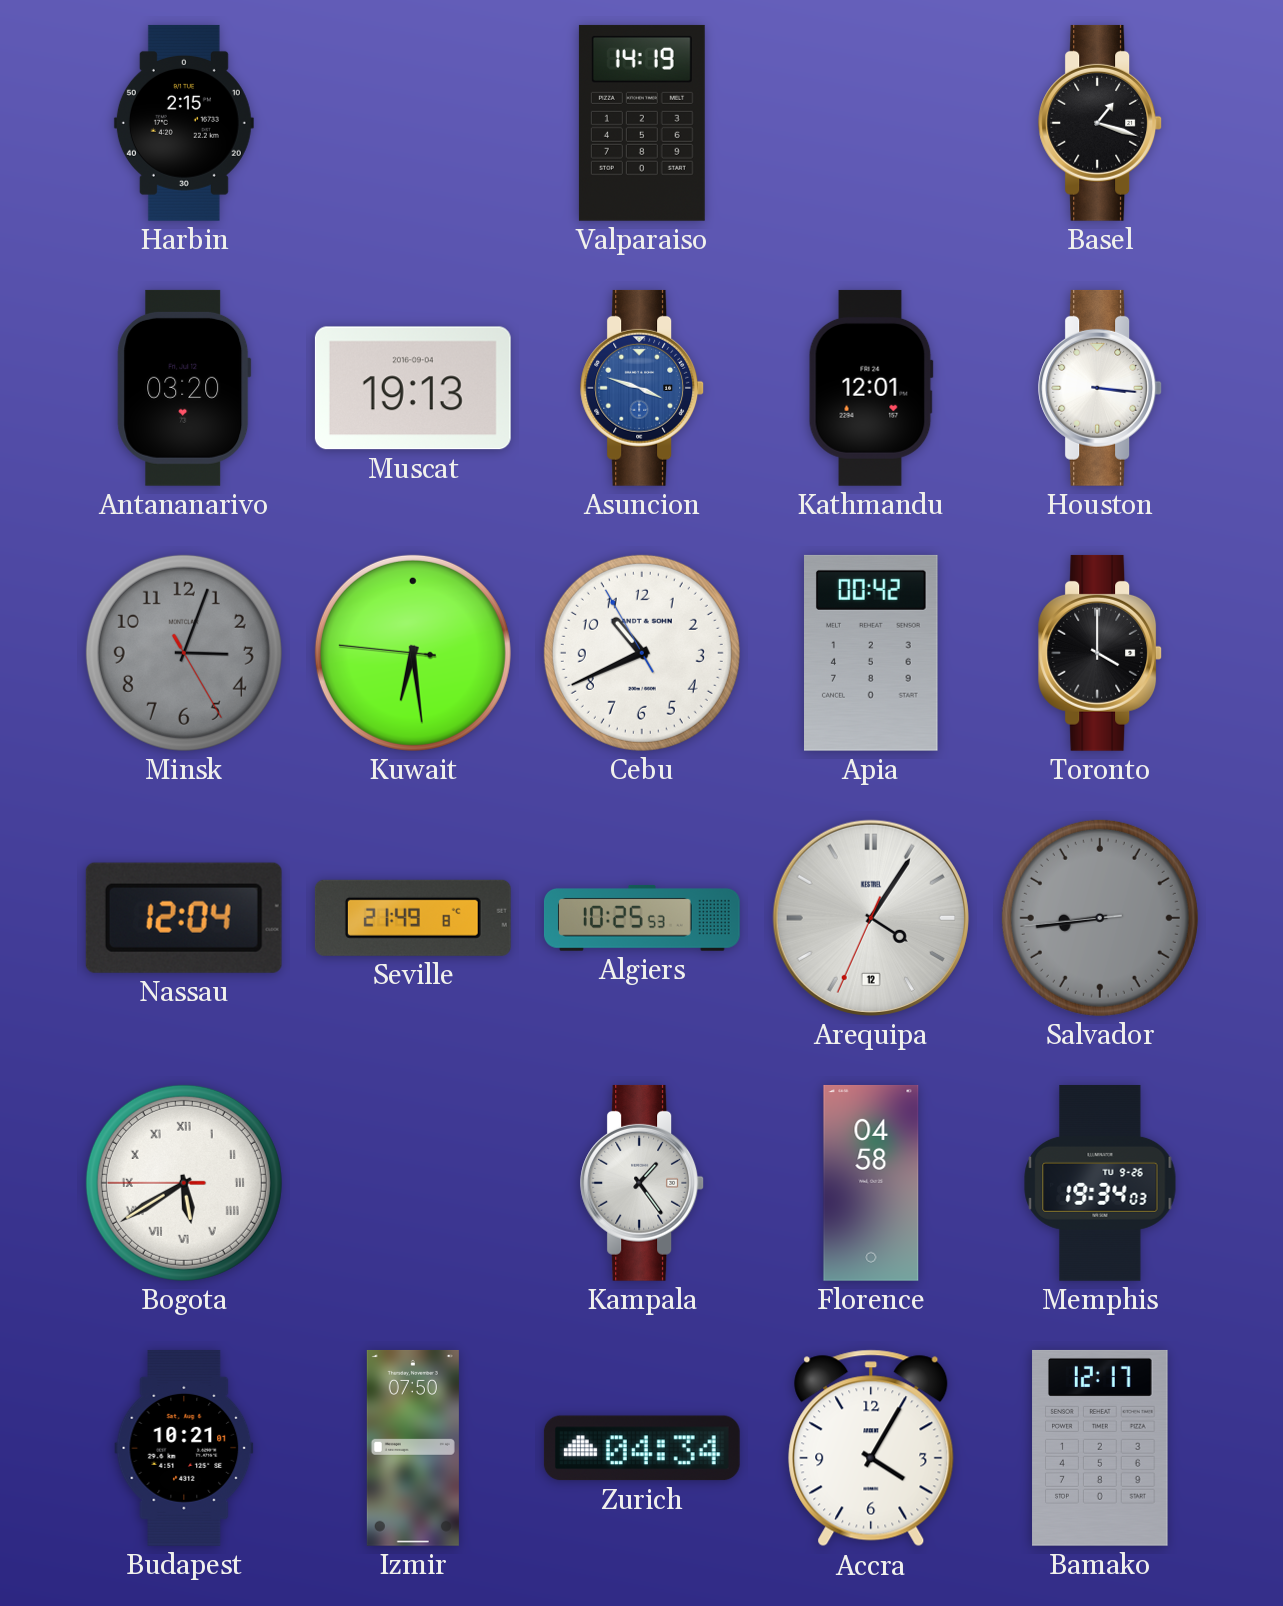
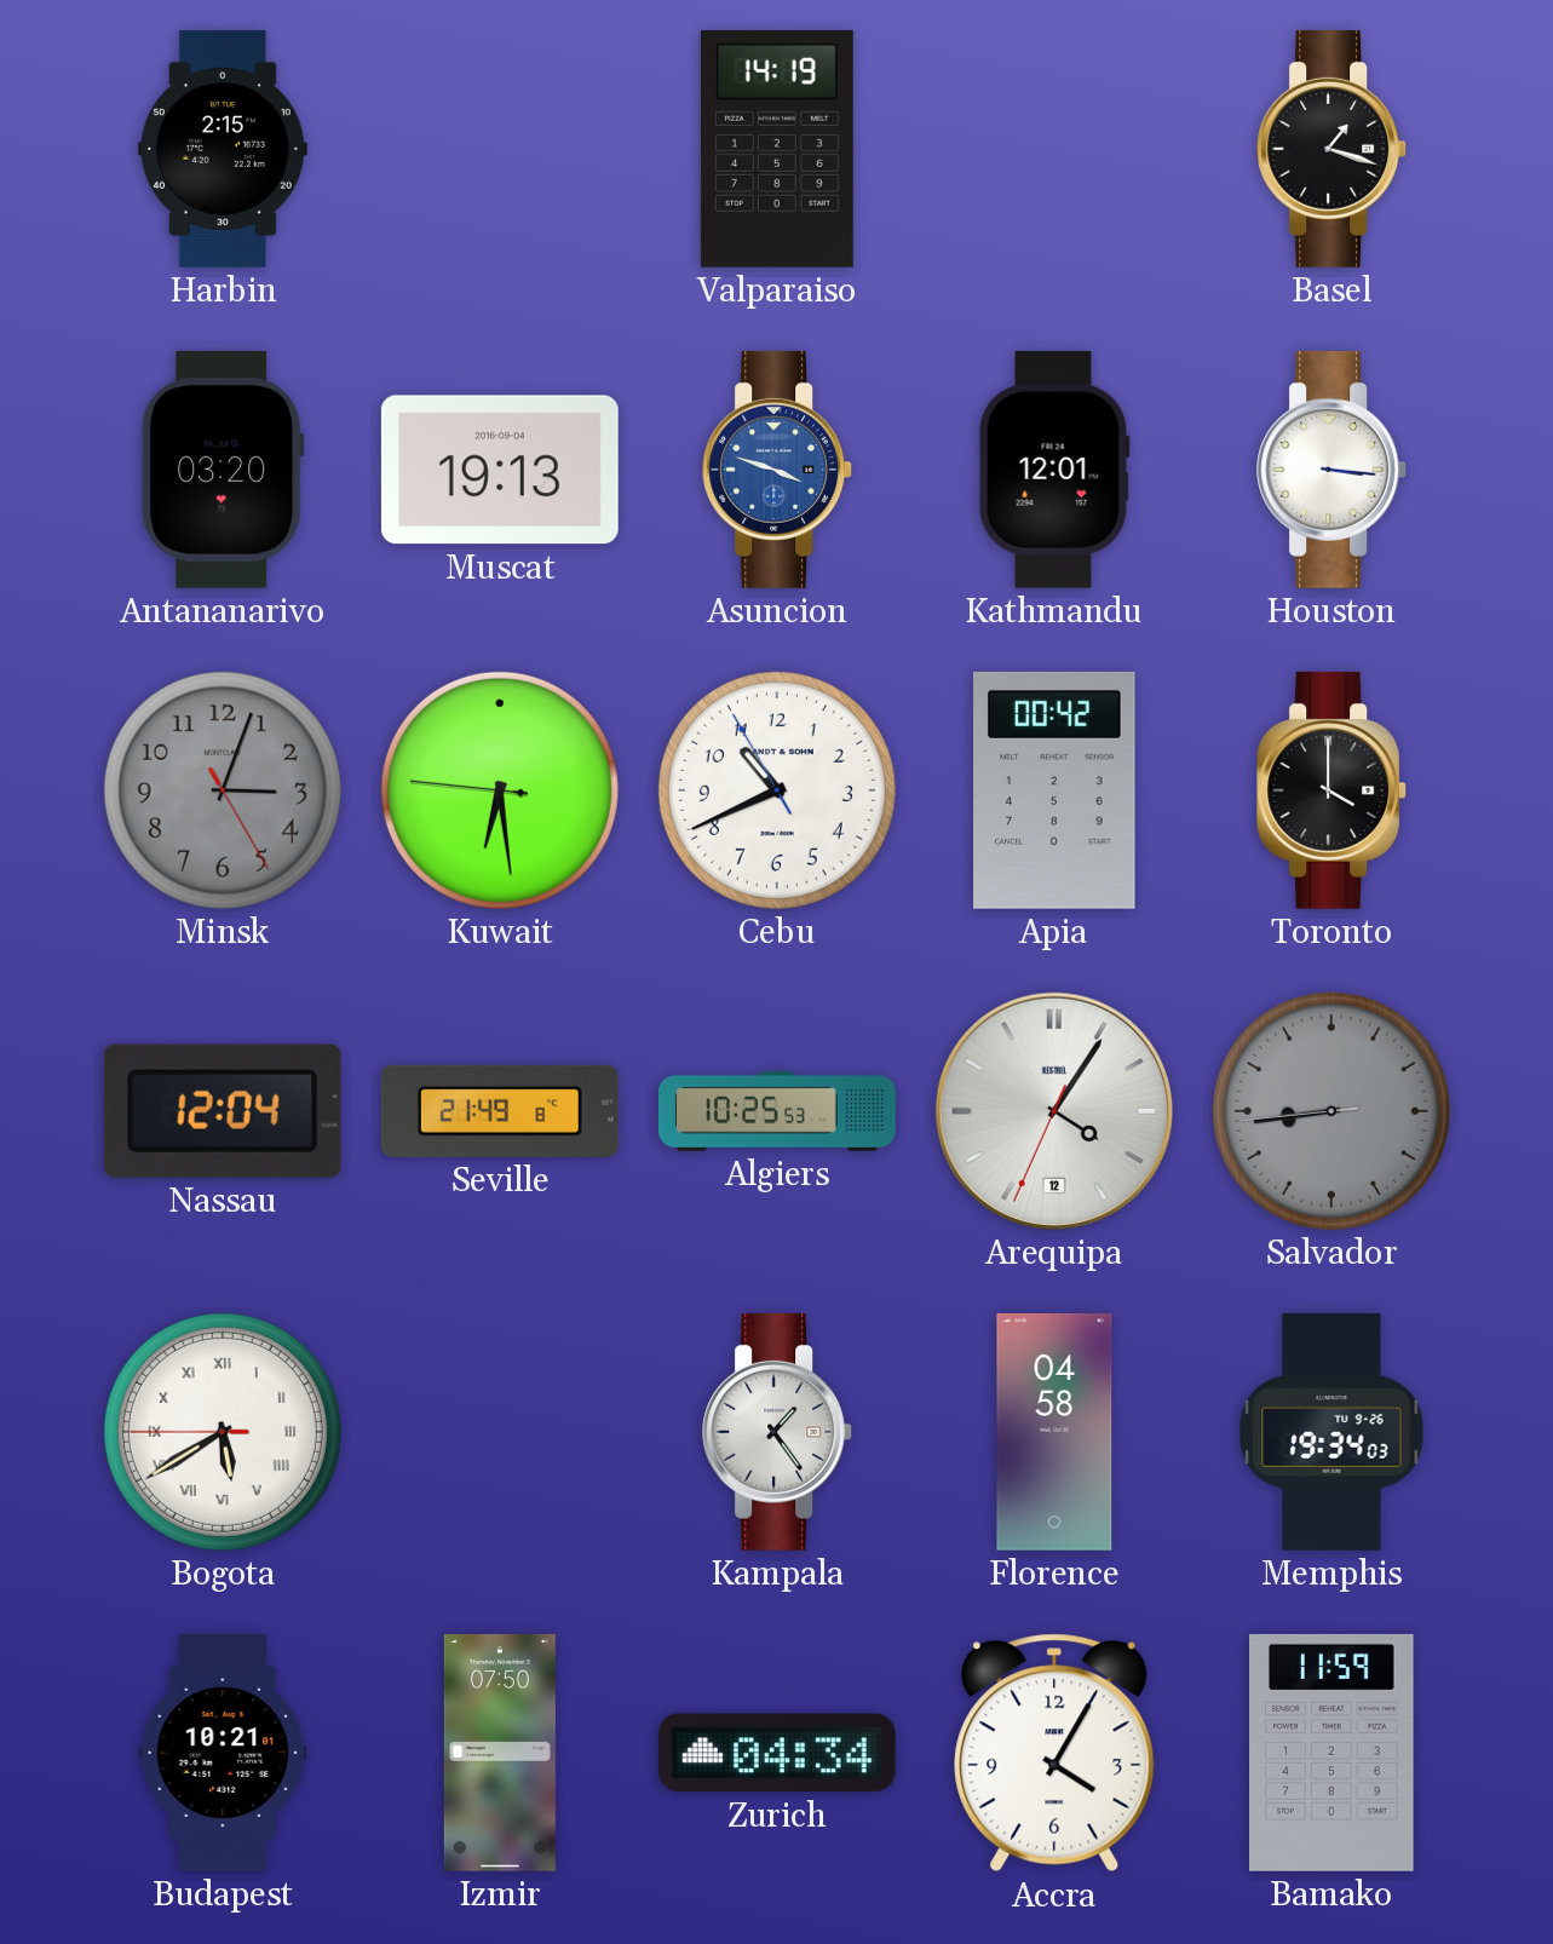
Bamako: 12:17 -> 11:59 (1331, 1753)
